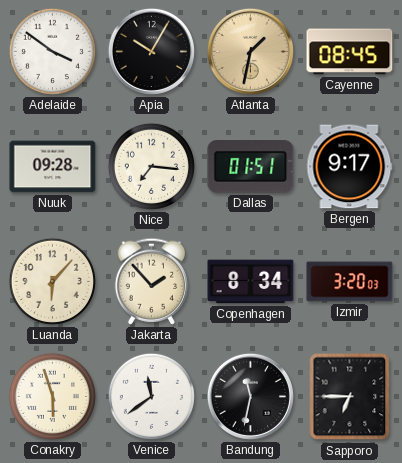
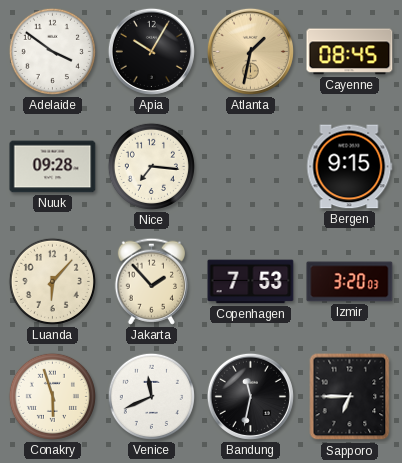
Dallas: 01:51 -> none (251, 167)
Bergen: 9:17 -> 9:15 (350, 167)
Copenhagen: 8:34 -> 7:53 (251, 282)
Venice: 11:39 -> 11:41 (151, 396)
